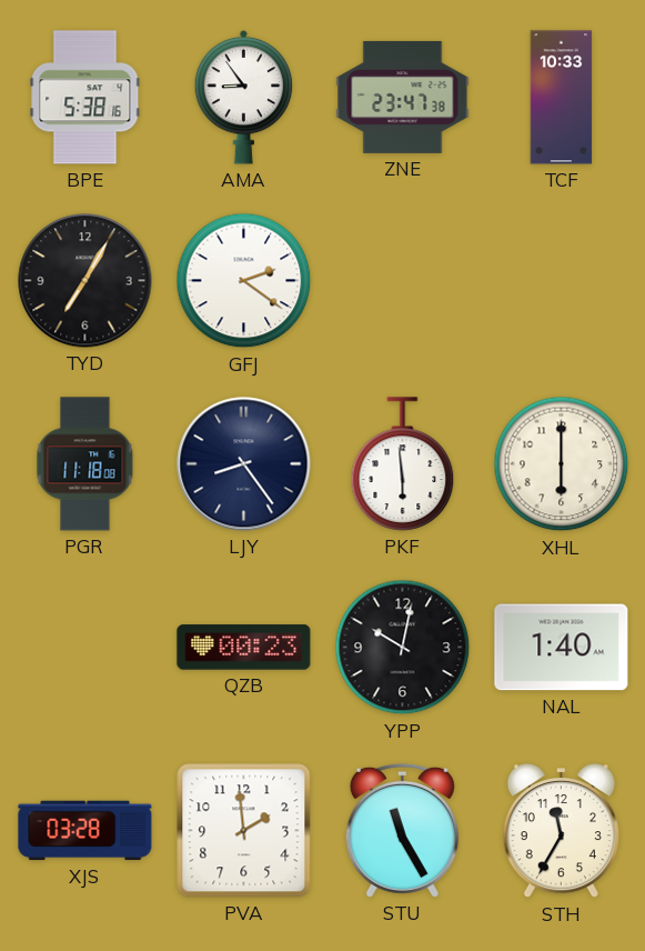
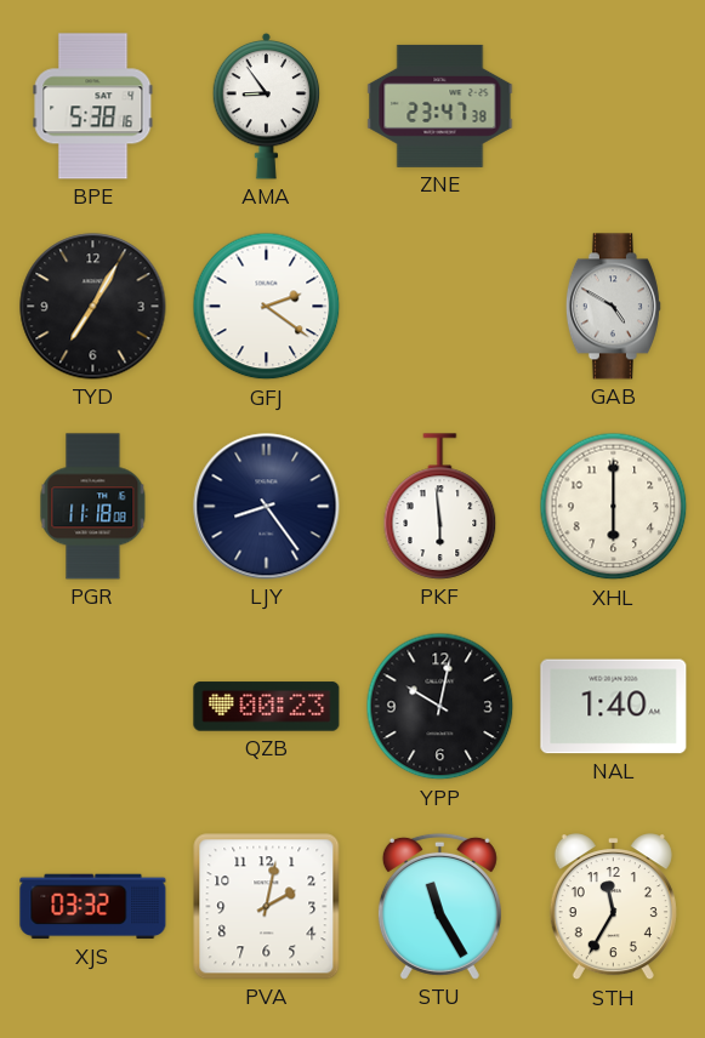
TCF: 10:33 -> none (562, 98)
GAB: none -> 4:50 (613, 307)
XJS: 03:28 -> 03:32 (93, 907)
PVA: 1:59 -> 2:02 (267, 907)
